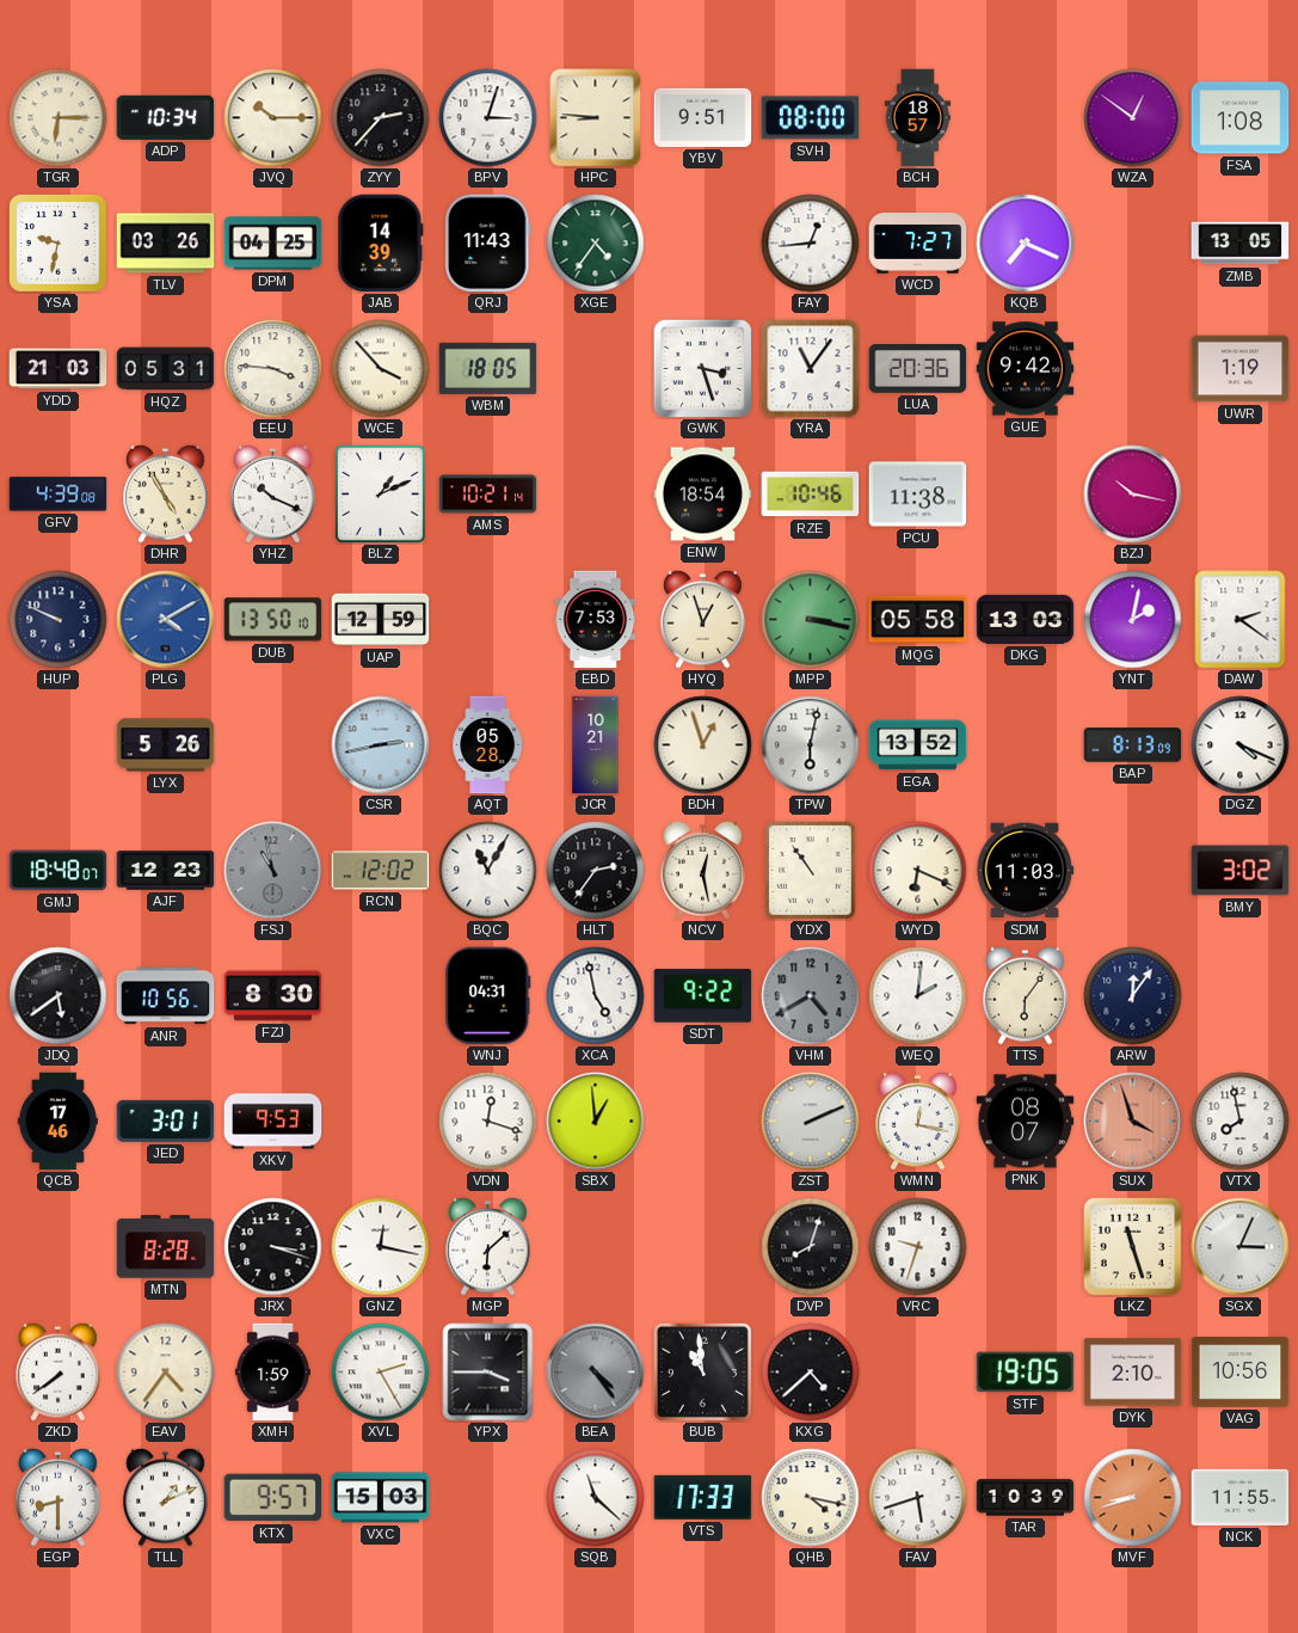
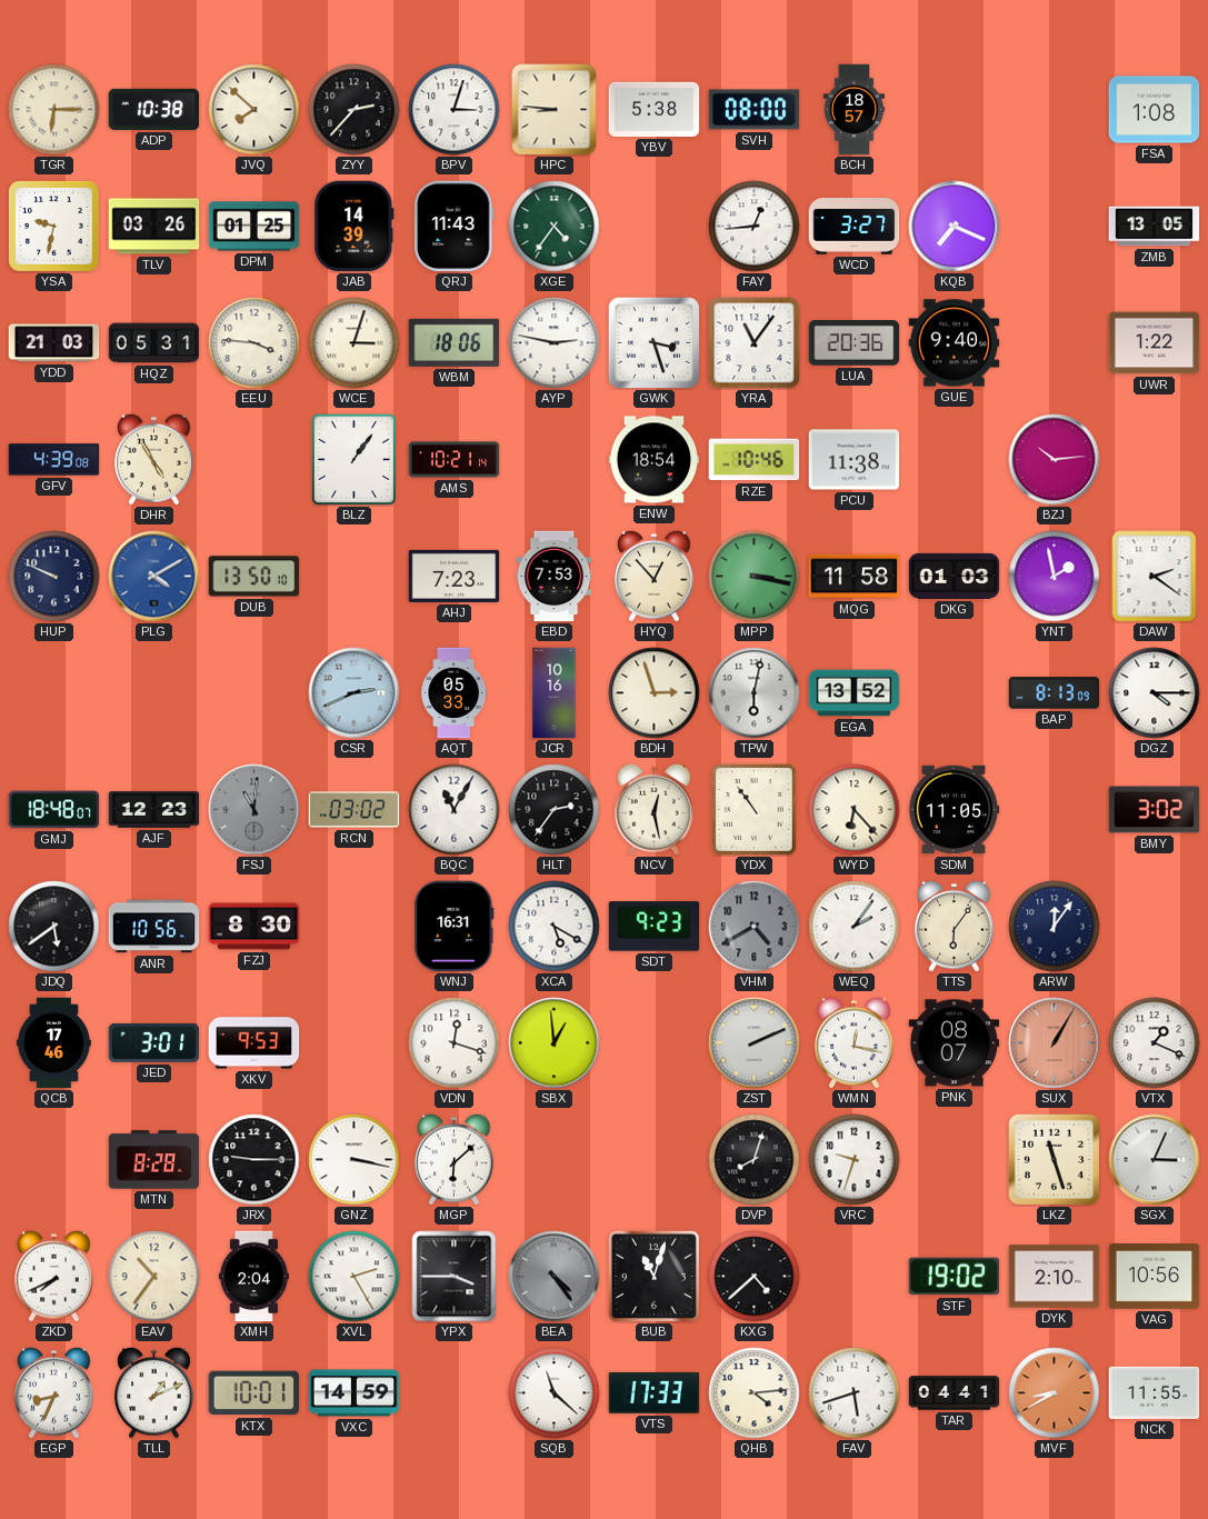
ADP: 10:34 -> 10:38 (154, 109)
JVQ: 10:15 -> 7:52 (254, 110)
YBV: 9:51 -> 5:38 (655, 109)
WZA: 12:51 -> none (1133, 118)
DPM: 04:25 -> 01:25 (254, 227)
WCD: 7:27 -> 3:27 (855, 227)
WCE: 3:53 -> 3:03 (355, 343)
WBM: 18:05 -> 18:06 (455, 342)
AYP: none -> 2:47 (555, 343)
GUE: 9:42 -> 9:40 (955, 343)
UWR: 1:19 -> 1:22 (1155, 343)
YHZ: 10:19 -> none (273, 493)
BLZ: 1:11 -> 1:06 (353, 459)
BZJ: 10:17 -> 10:14 (1055, 460)
UAP: 12:59 -> none (381, 620)
AHJ: none -> 7:23 (455, 576)
HYQ: 12:57 -> 12:53 (655, 576)
MQG: 05:58 -> 11:58 (855, 577)
DKG: 13:03 -> 01:03 (955, 576)
YNT: 2:02 -> 1:58 (1055, 577)
LYX: 5:26 -> none (166, 745)
CSR: 2:43 -> 2:41 (355, 693)
AQT: 05:28 -> 05:33 (455, 693)
JCR: 10:21 -> 10:16 (555, 693)
BDH: 12:57 -> 2:57 (655, 693)
DGZ: 4:19 -> 4:15 (1155, 693)
FSJ: 10:58 -> 11:01 (254, 810)
RCN: 12:02 -> 03:02 (355, 810)
WYD: 6:19 -> 6:23 (855, 810)
SDM: 11:03 -> 11:05 (954, 810)
WNJ: 04:31 -> 16:31 (455, 927)
XCA: 4:58 -> 5:20 (555, 927)
SDT: 9:22 -> 9:23 (655, 927)
WEQ: 2:01 -> 2:06 (855, 927)
SUX: 3:57 -> 1:05 (1055, 1043)
VTX: 7:58 -> 1:19 (1155, 1043)
JRX: 3:18 -> 9:15 (254, 1160)
GNZ: 12:17 -> 3:17 (355, 1160)
ZKD: 7:39 -> 7:41 (54, 1276)
EAV: 4:36 -> 10:36 (154, 1277)
XMH: 1:59 -> 2:04 (253, 1277)
BUB: 10:59 -> 11:03 (653, 1276)
STF: 19:05 -> 19:02 (955, 1277)
EGP: 8:30 -> 8:34 (54, 1392)
KTX: 9:57 -> 10:01 (254, 1393)
VXC: 15:03 -> 14:59 (355, 1393)
QHB: 4:17 -> 4:14 (755, 1393)
TAR: 10:39 -> 04:41 (955, 1393)
MVF: 8:42 -> 8:40 (1055, 1393)
